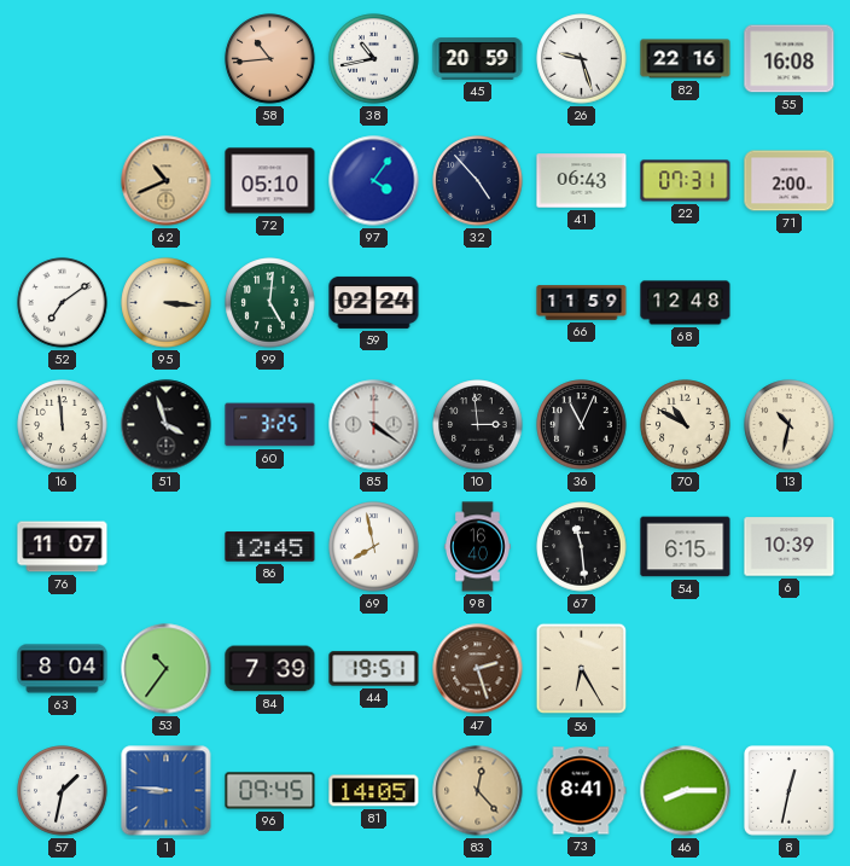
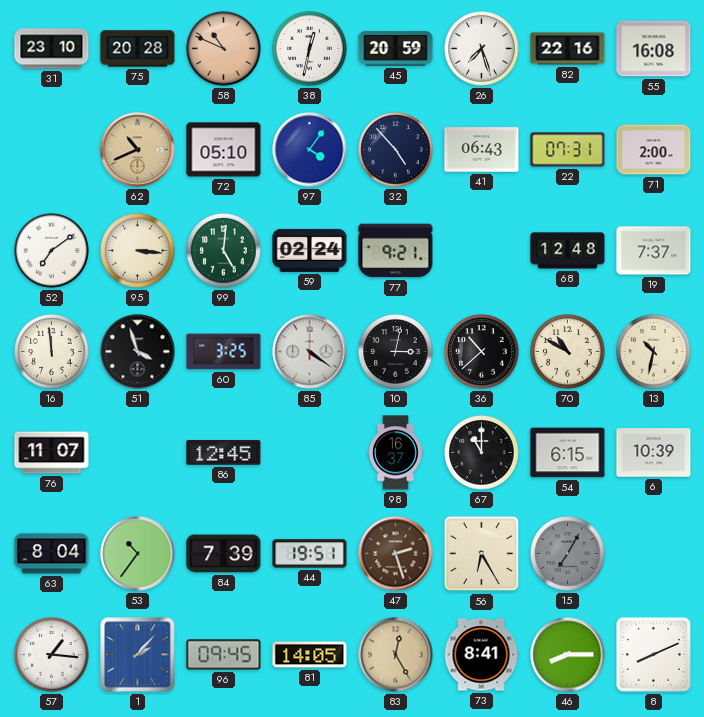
31: none -> 23:10 (52, 49)
75: none -> 20:28 (138, 49)
58: 10:44 -> 10:49 (224, 49)
38: 10:43 -> 12:32 (310, 49)
26: 9:27 -> 7:27 (482, 49)
77: none -> 9:21 (396, 251)
66: 11:59 -> none (582, 303)
19: none -> 7:37 (654, 251)
10: 2:59 -> 3:02 (396, 352)
36: 11:04 -> 10:38 (482, 352)
69: 7:58 -> none (374, 547)
98: 16:40 -> 16:37 (396, 453)
67: 11:29 -> 11:00 (482, 453)
15: none -> 7:05 (568, 554)
57: 1:32 -> 1:16 (52, 655)
1: 8:46 -> 2:07 (138, 655)
83: 12:23 -> 12:25 (396, 655)
8: 12:32 -> 8:11 (654, 654)
